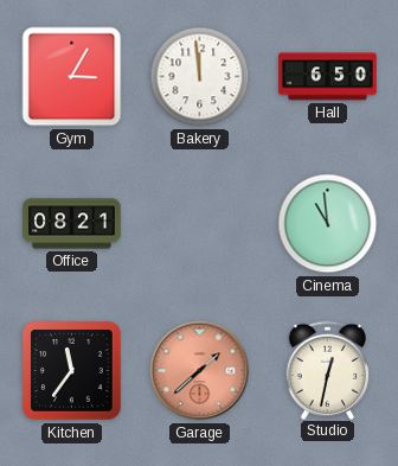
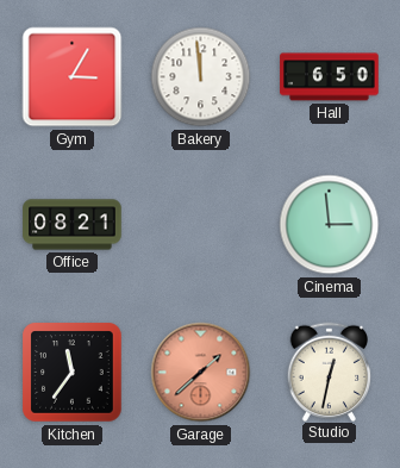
Cinema: 10:59 -> 2:59 (330, 225)
